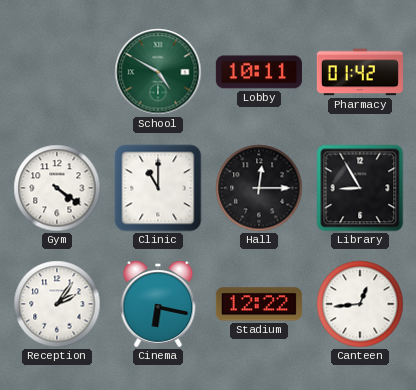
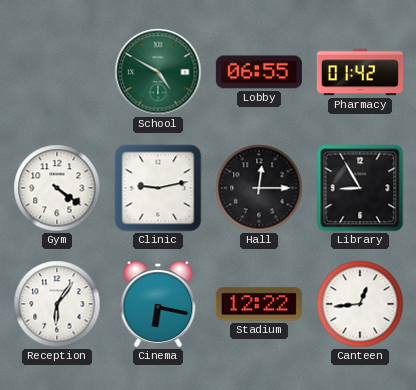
Lobby: 10:11 -> 06:55 (259, 72)
Clinic: 11:00 -> 9:13 (158, 188)
Reception: 2:06 -> 6:06 (57, 304)
